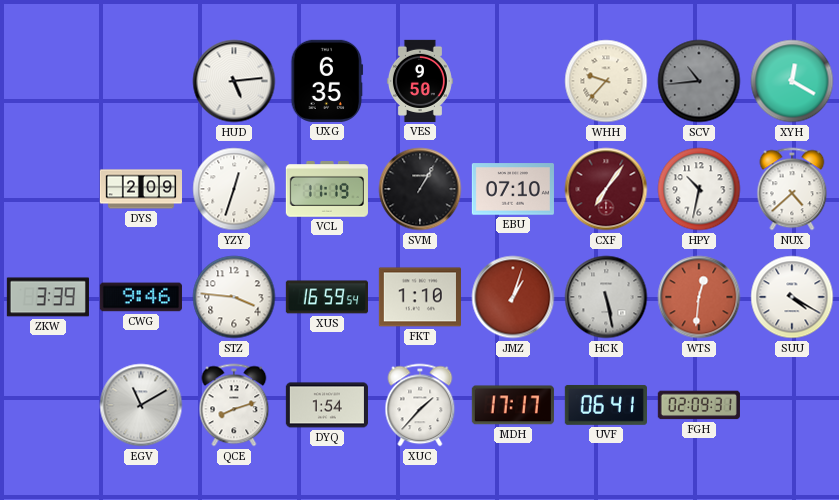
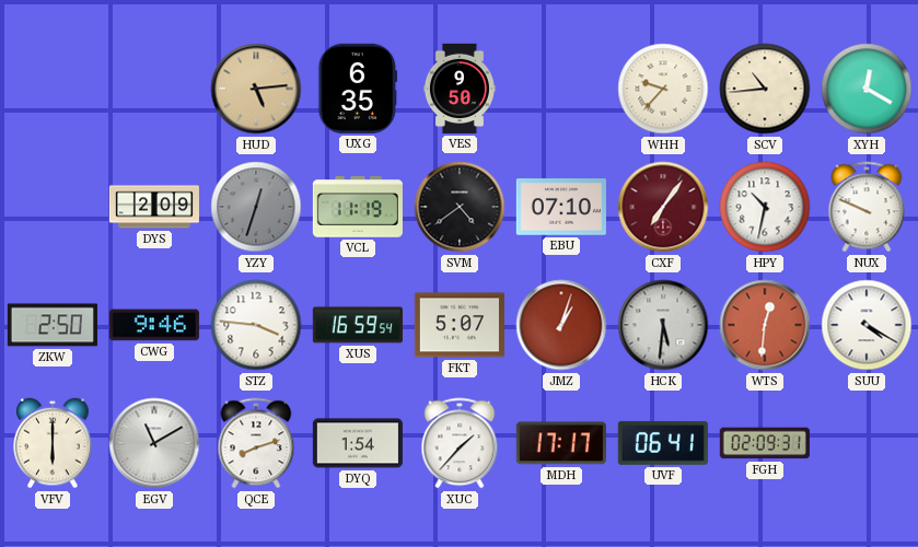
HUD dial: white -> champagne (256, 89)
SCV dial: grey -> cream (765, 89)
YZY dial: white -> grey (256, 207)
SVM: 1:05 -> 4:39 (460, 207)
NUX: 4:38 -> 9:49 (867, 207)
ZKW: 3:39 -> 2:50 (53, 325)
FKT: 1:10 -> 5:07 (460, 325)
HCK: 5:28 -> 5:31 (663, 325)
VFV: none -> 6:00 (53, 443)
